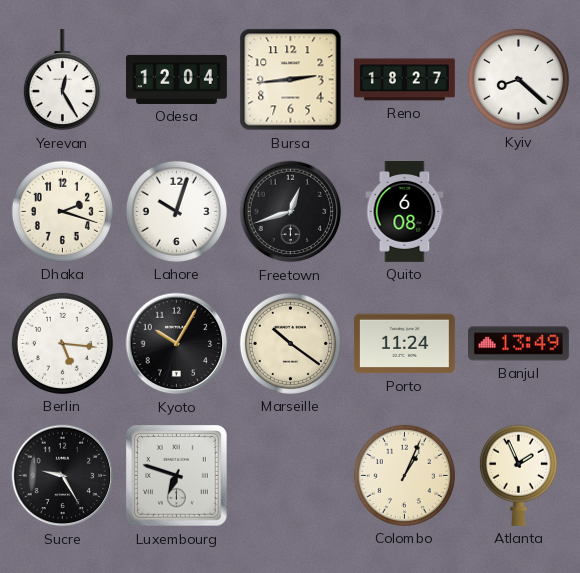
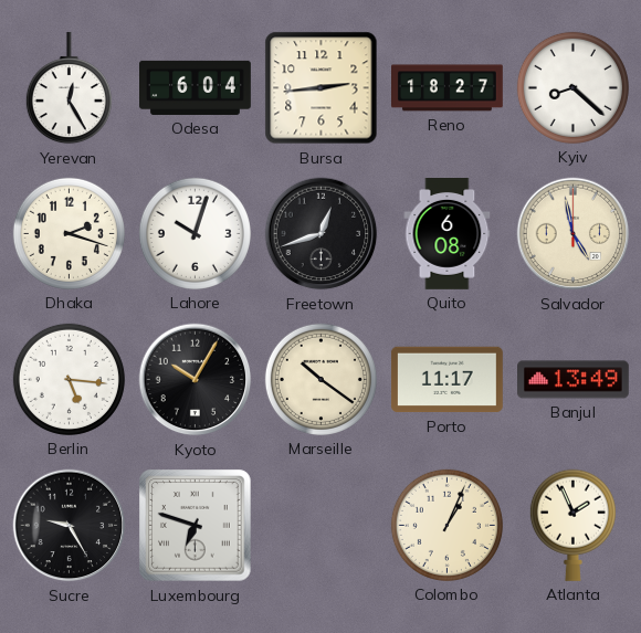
Odesa: 12:04 -> 6:04 (196, 87)
Salvador: none -> 4:58 (574, 234)
Porto: 11:24 -> 11:17 (446, 380)
